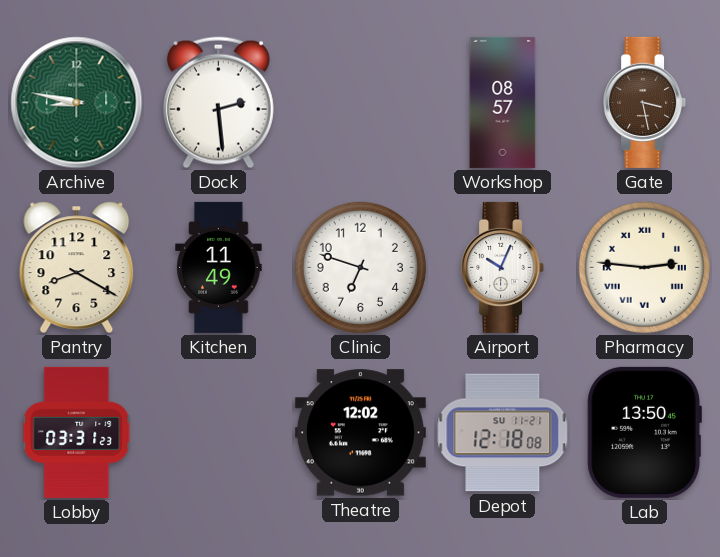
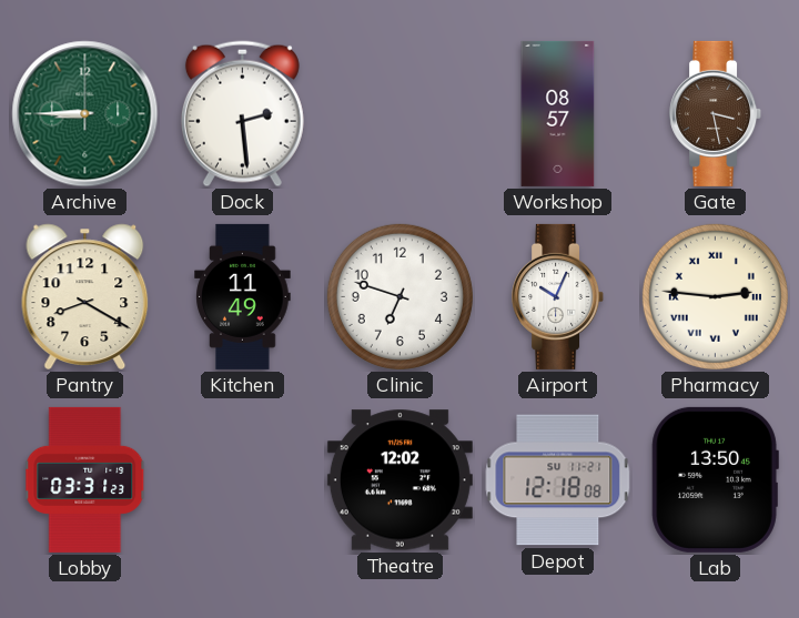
Archive: 8:47 -> 8:45 (85, 114)
